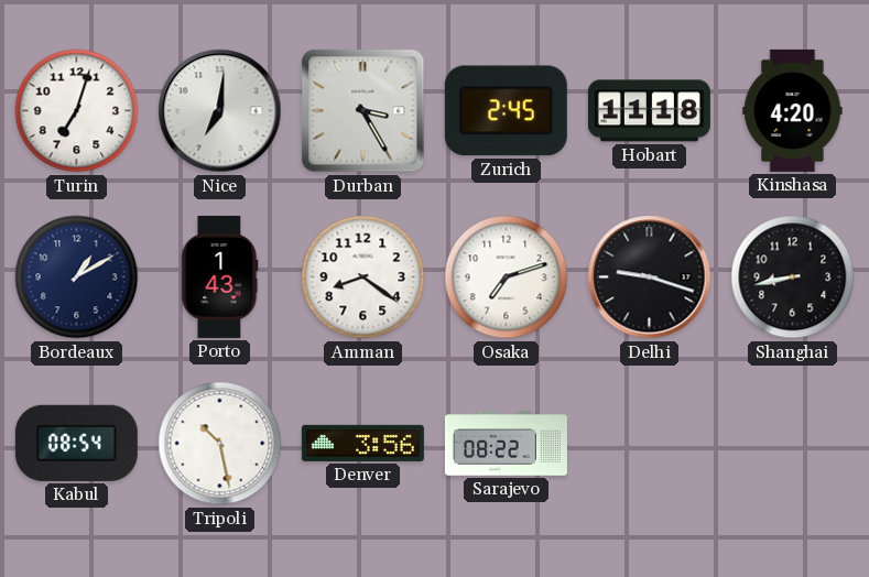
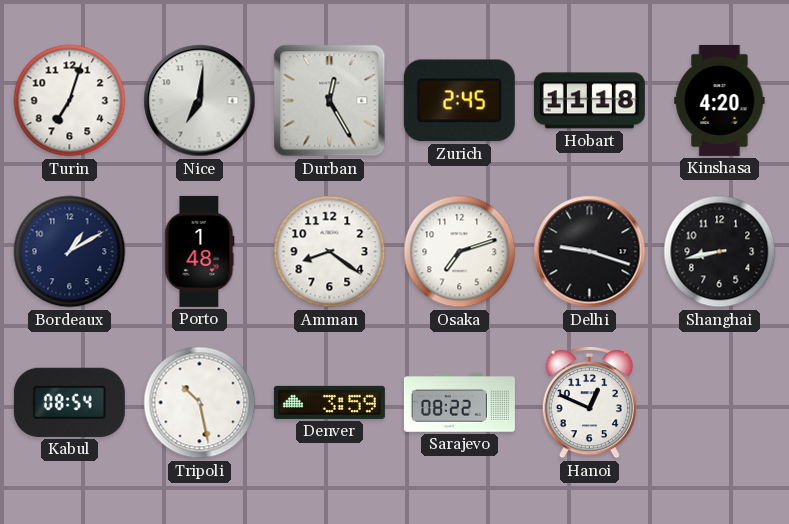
Durban: 3:25 -> 12:25 (330, 101)
Porto: 1:43 -> 1:48 (200, 251)
Denver: 3:56 -> 3:59 (329, 402)
Hanoi: none -> 12:49 (589, 402)
